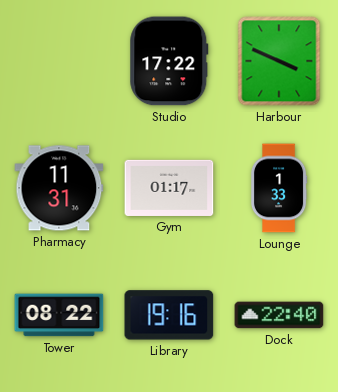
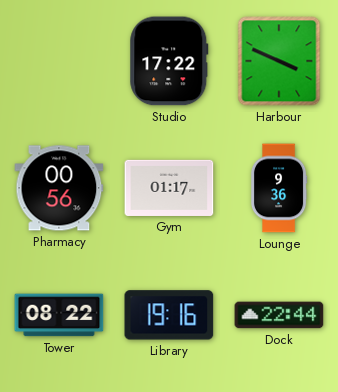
Pharmacy: 11:31 -> 00:56 (59, 188)
Lounge: 1:33 -> 9:36 (279, 188)
Dock: 22:40 -> 22:44 (279, 315)
